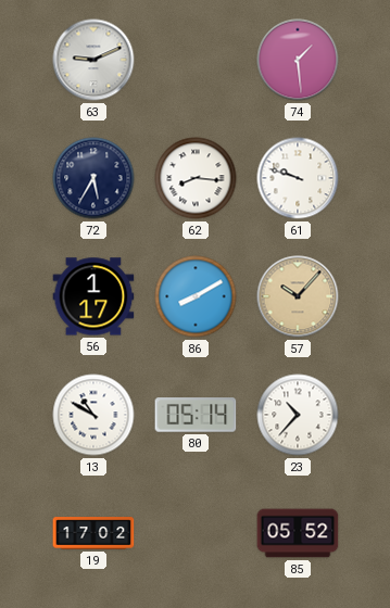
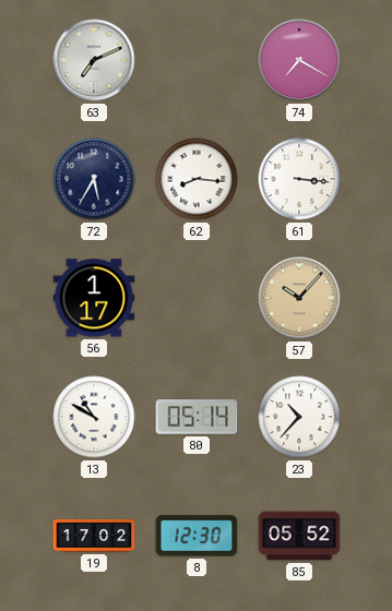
63: 9:11 -> 7:11 (94, 60)
74: 1:29 -> 7:20 (299, 60)
61: 9:48 -> 3:16 (299, 179)
86: 8:10 -> none (196, 296)
8: none -> 12:30 (197, 536)
